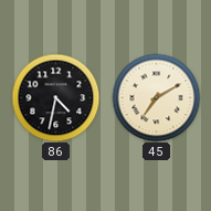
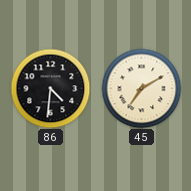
86: 4:32 -> 4:31 (50, 88)
